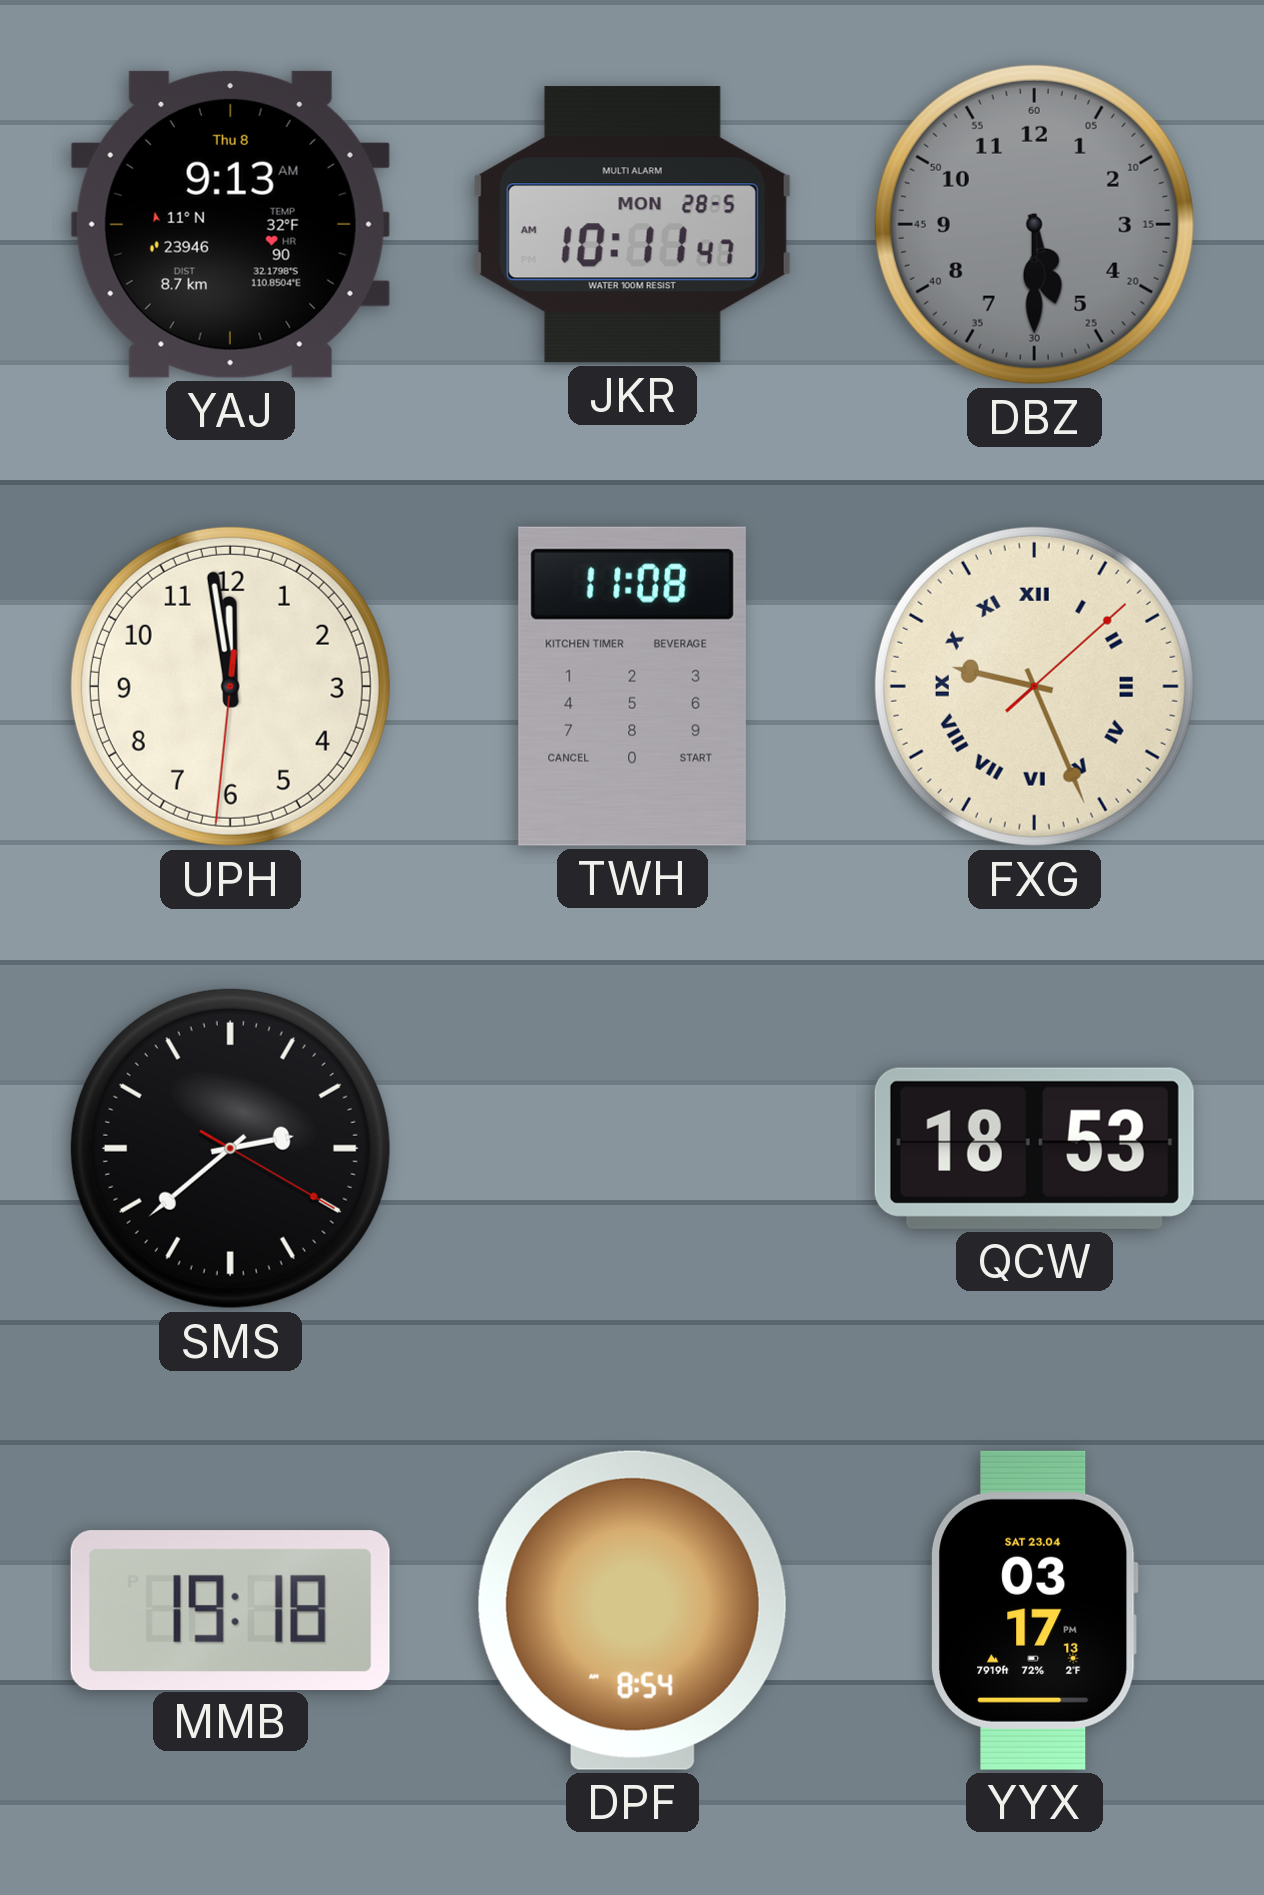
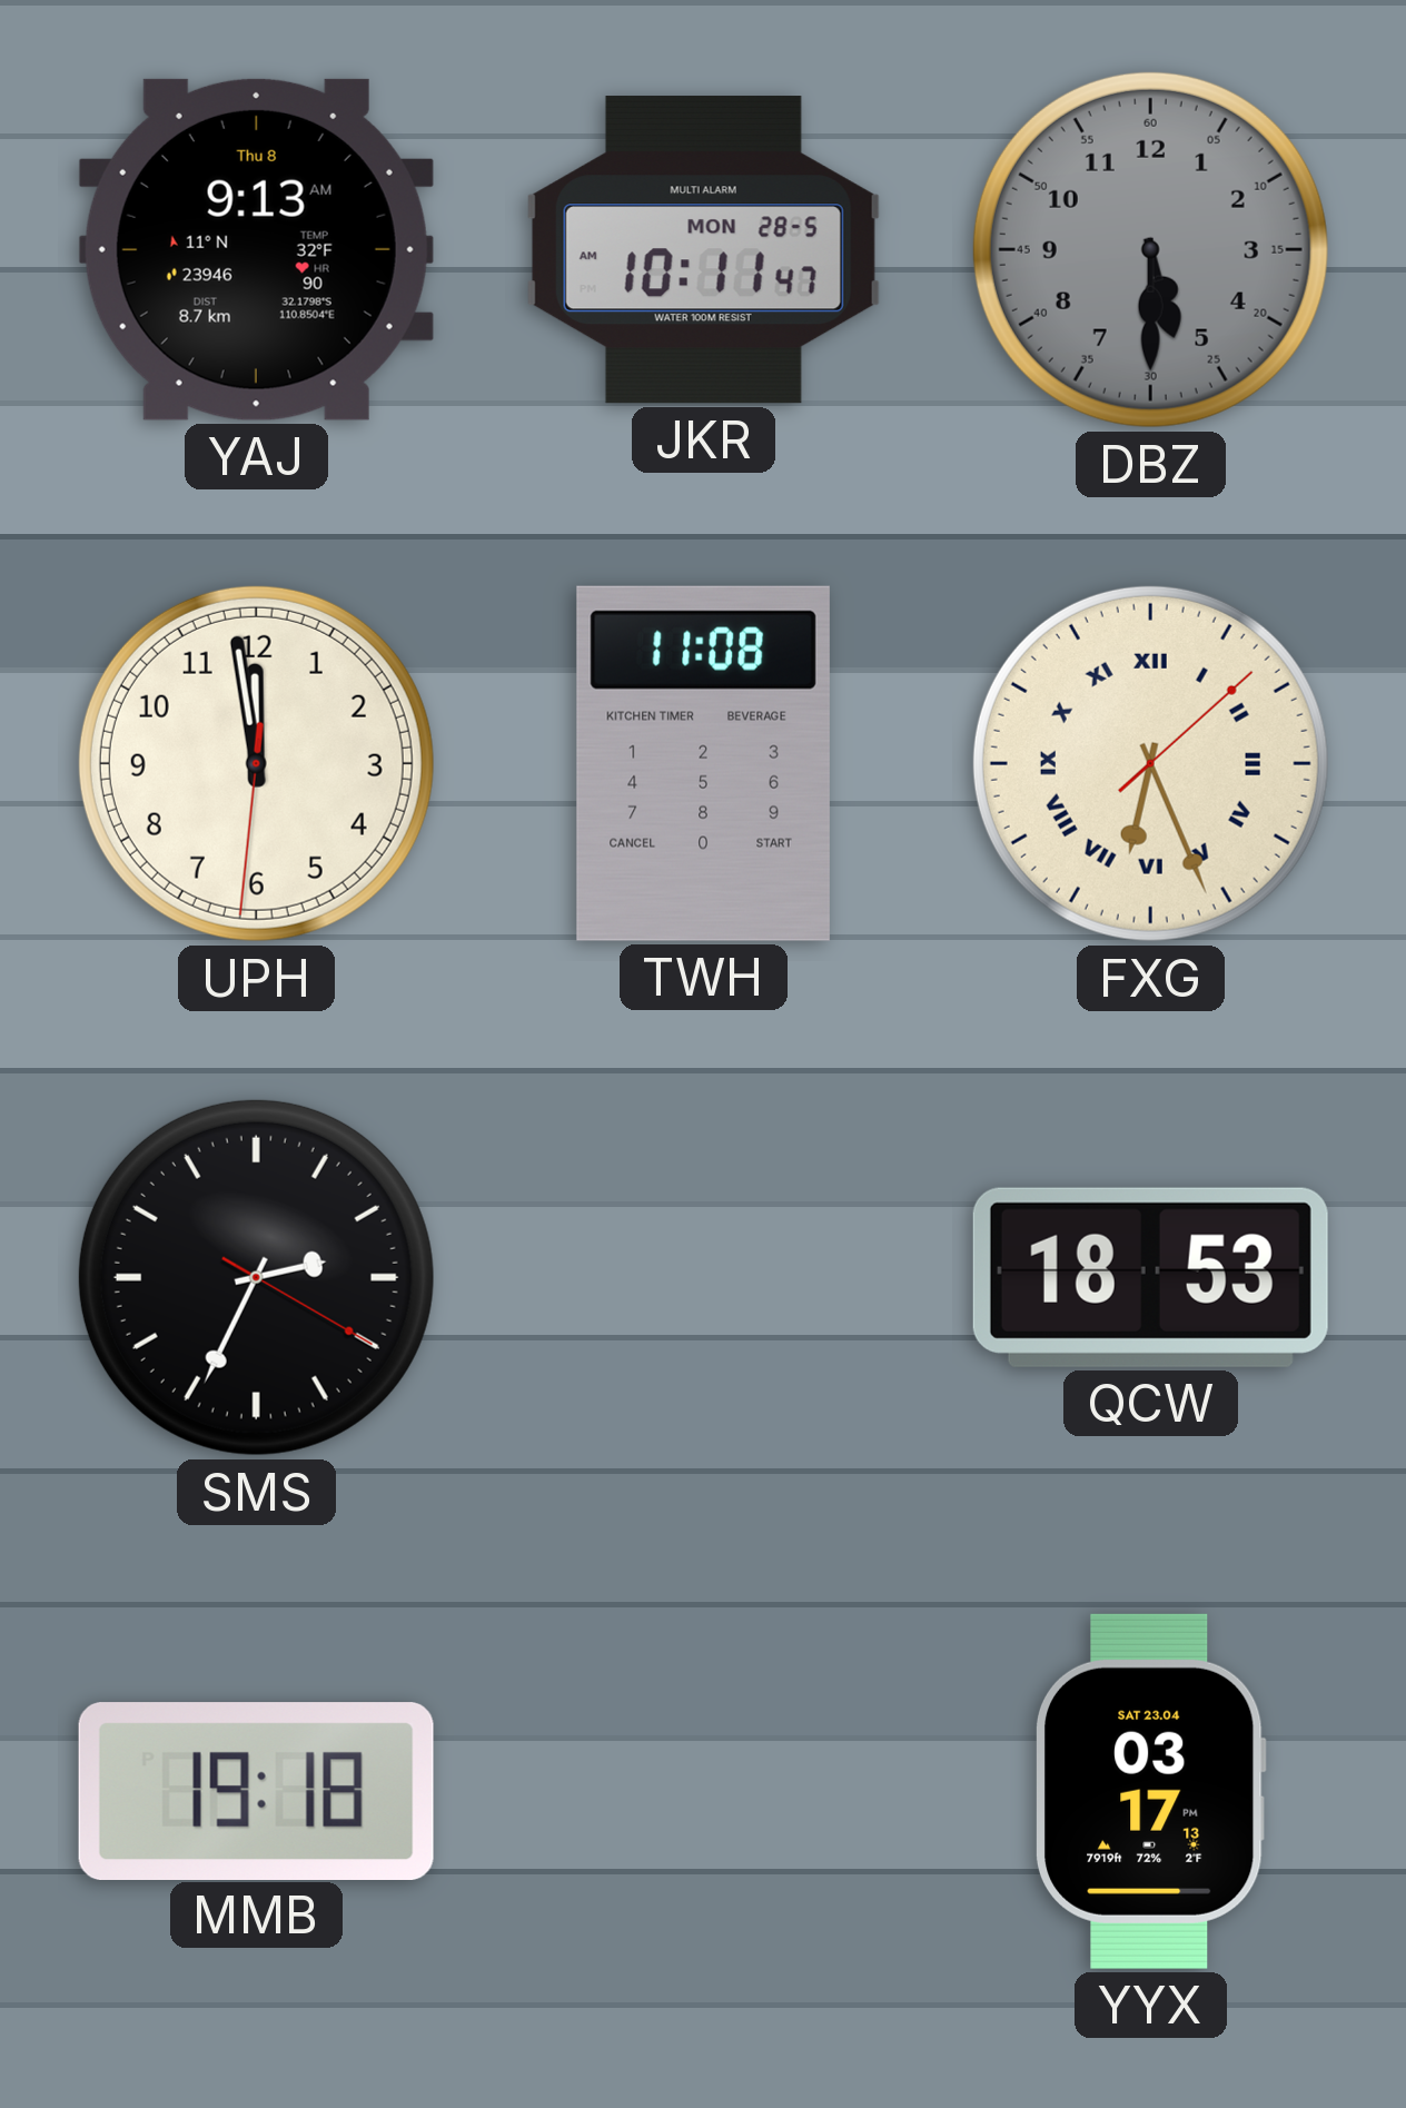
FXG: 9:26 -> 6:26 (1150, 763)
SMS: 2:38 -> 2:34 (256, 1277)
DPF: 8:54 -> none (632, 1610)
